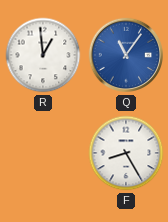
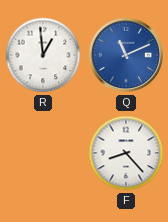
Q: 11:06 -> 11:11 (126, 55)
F: 8:25 -> 8:23 (126, 153)
